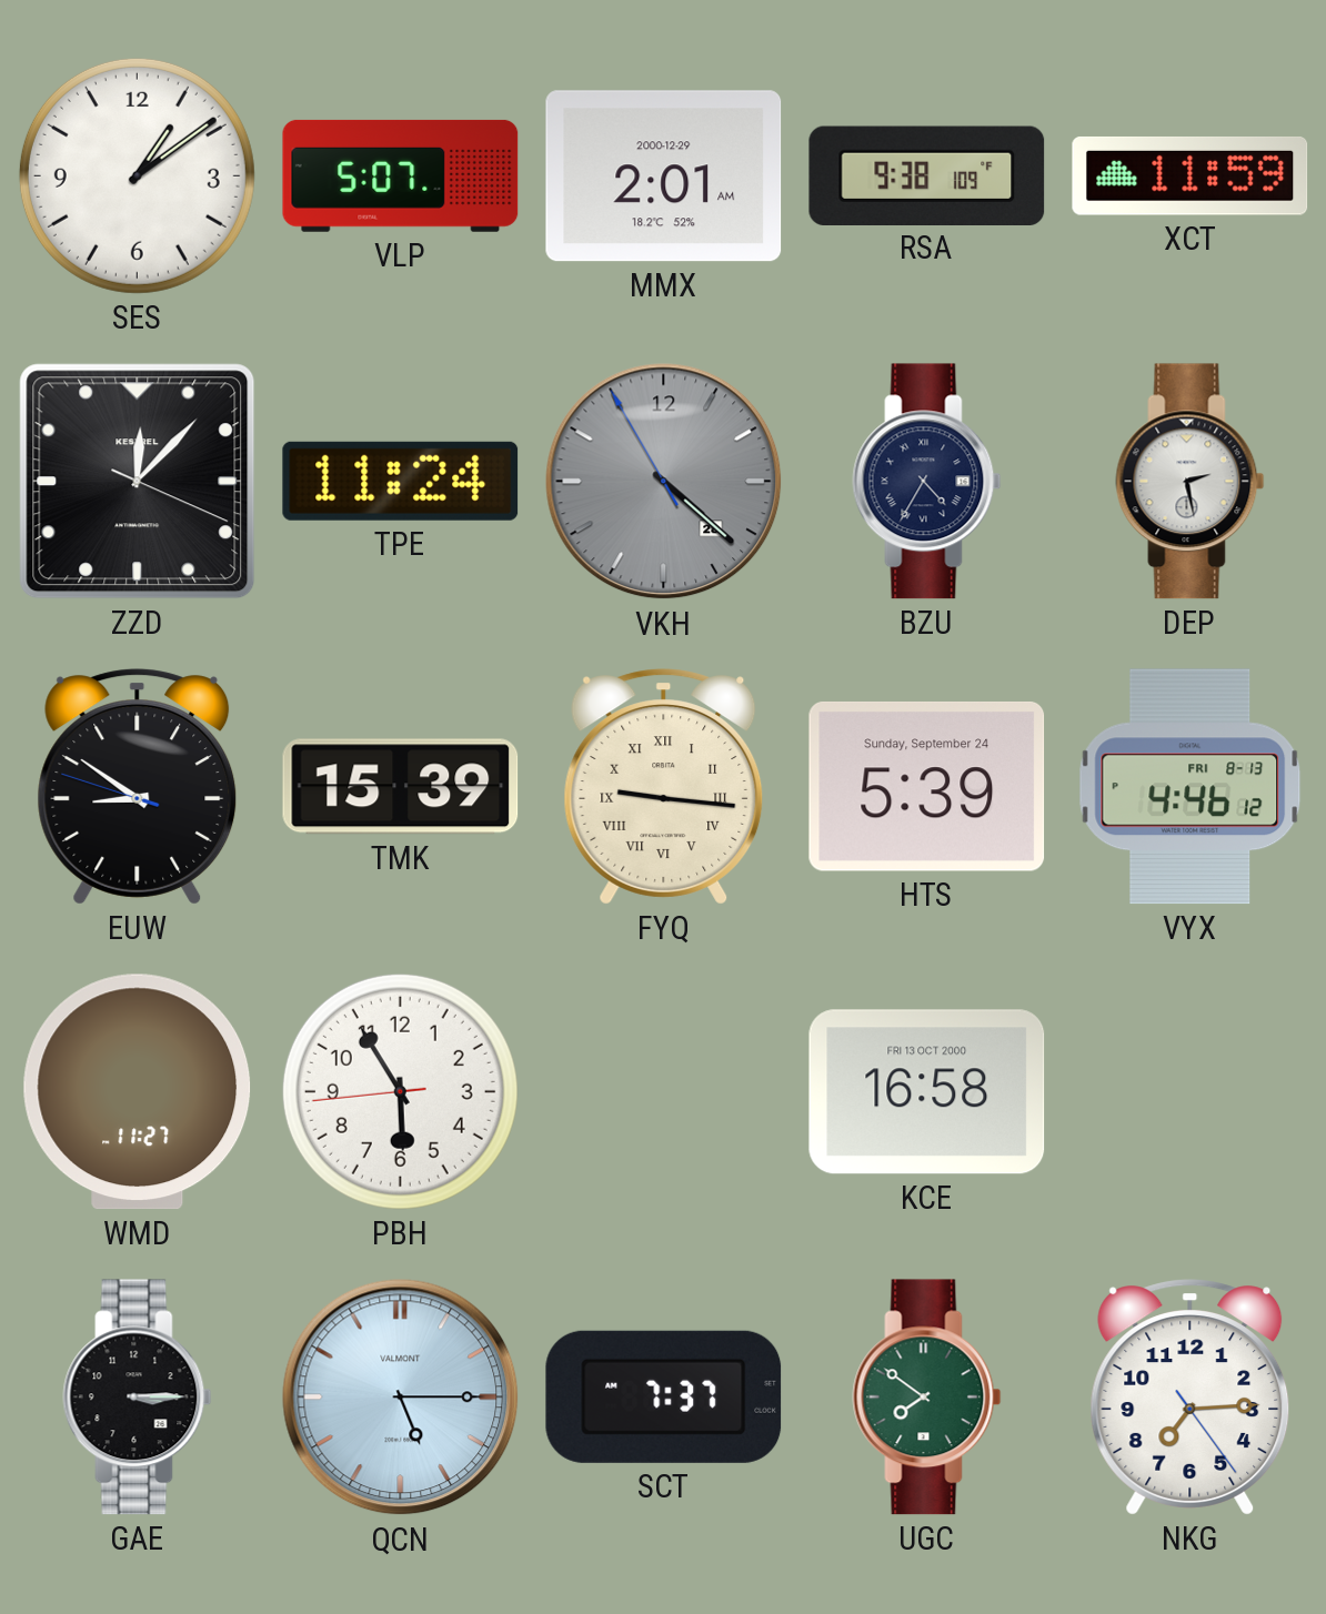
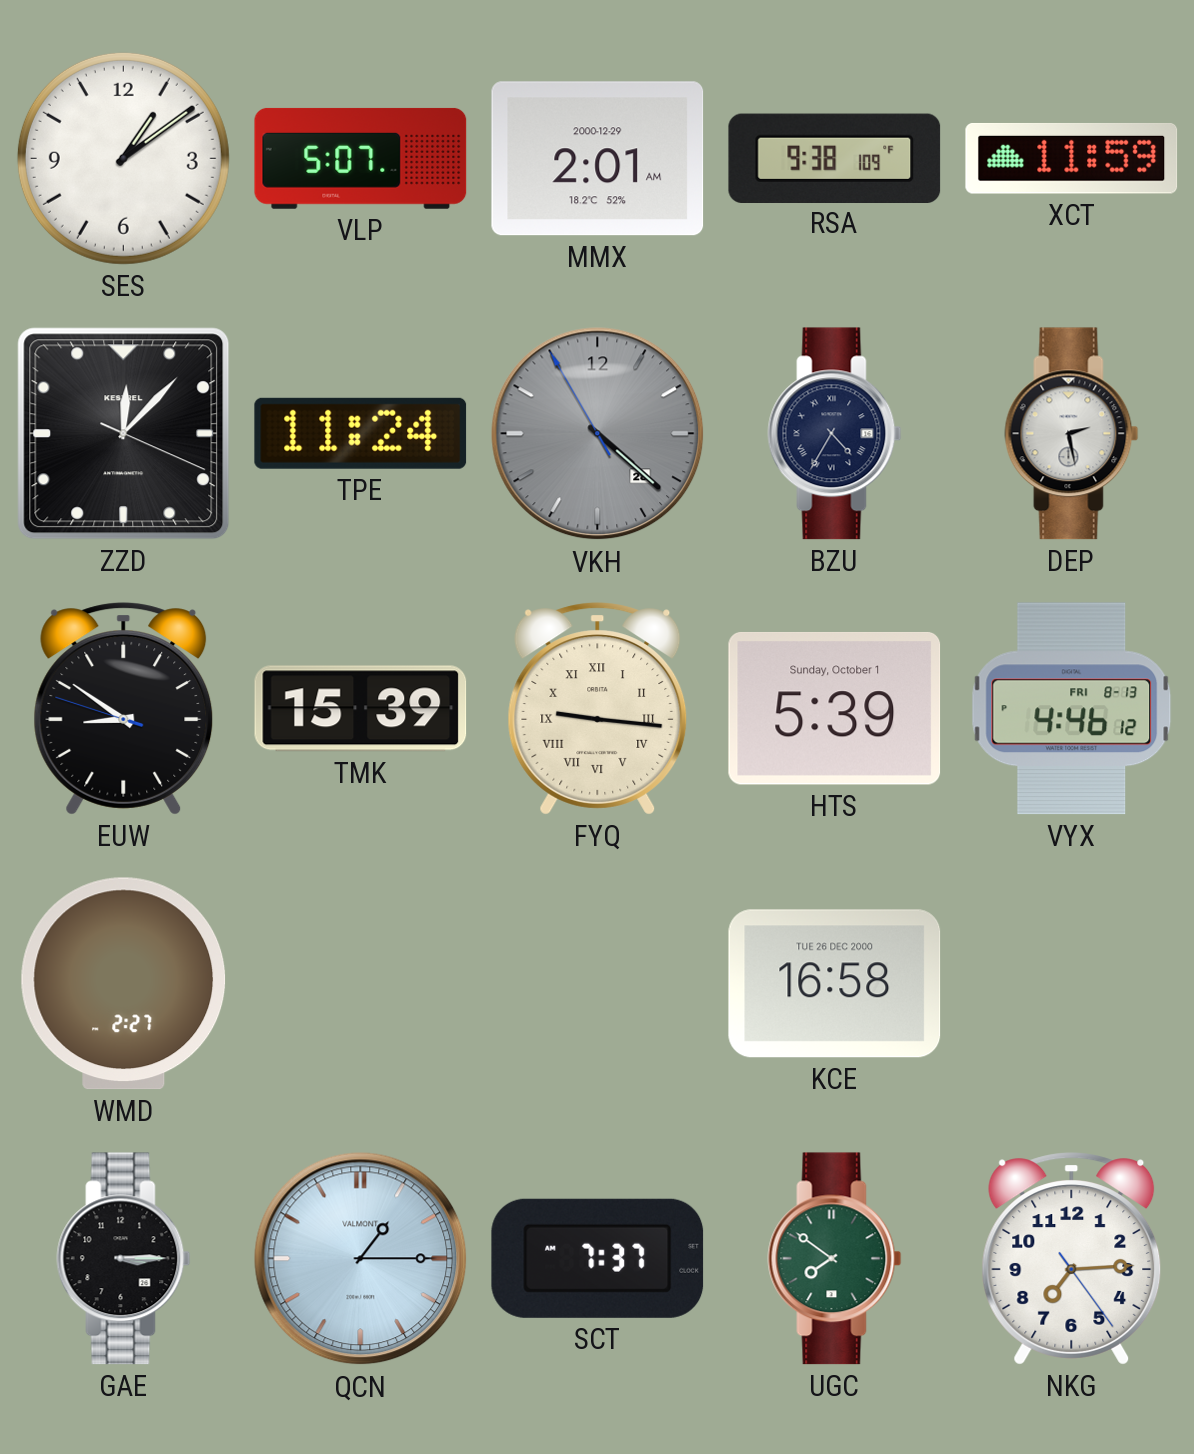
HTS date: Sunday, September 24 -> Sunday, October 1 (835, 708)
WMD: 11:27 -> 2:27 (124, 984)
PBH: 5:54 -> none (400, 1091)
KCE date: FRI 13 OCT 2000 -> TUE 26 DEC 2000 (835, 984)
QCN: 5:15 -> 1:15 (361, 1259)
